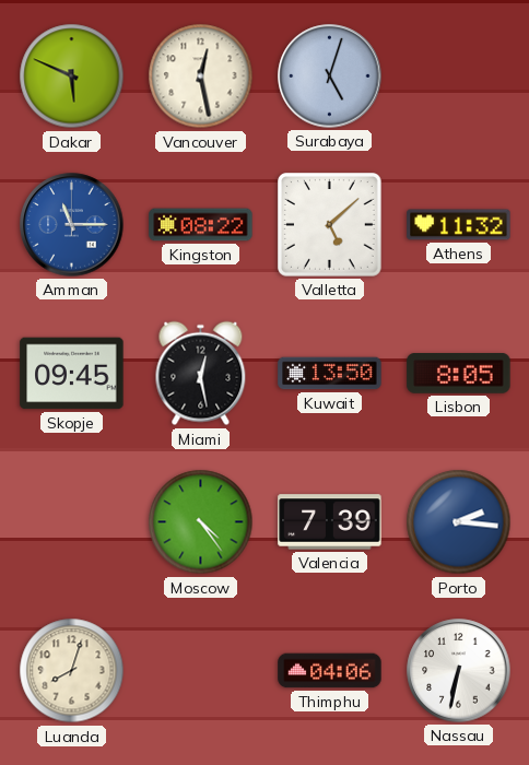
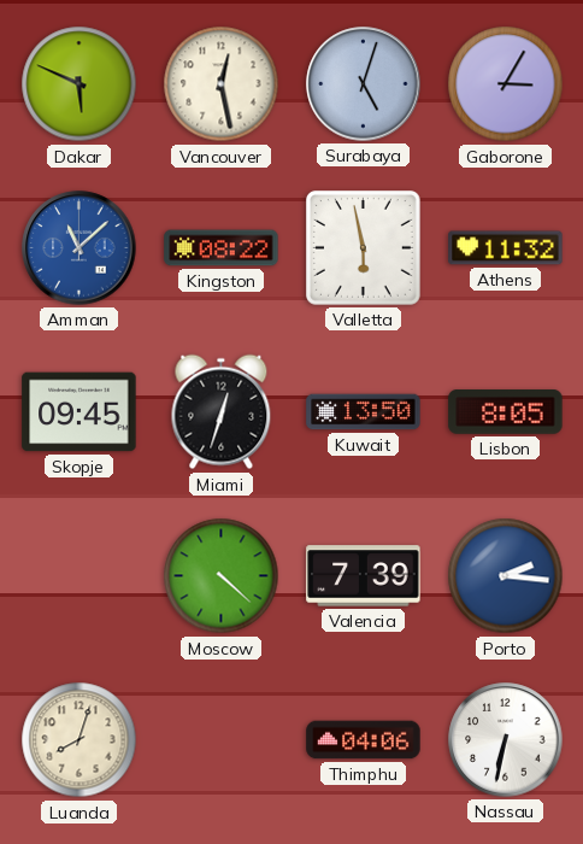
Gaborone: none -> 3:05 (506, 84)
Amman: 11:15 -> 11:08 (79, 248)
Valletta: 5:08 -> 5:58 (364, 248)
Miami: 12:28 -> 12:33 (222, 412)
Moscow: 4:24 -> 4:22 (222, 576)
